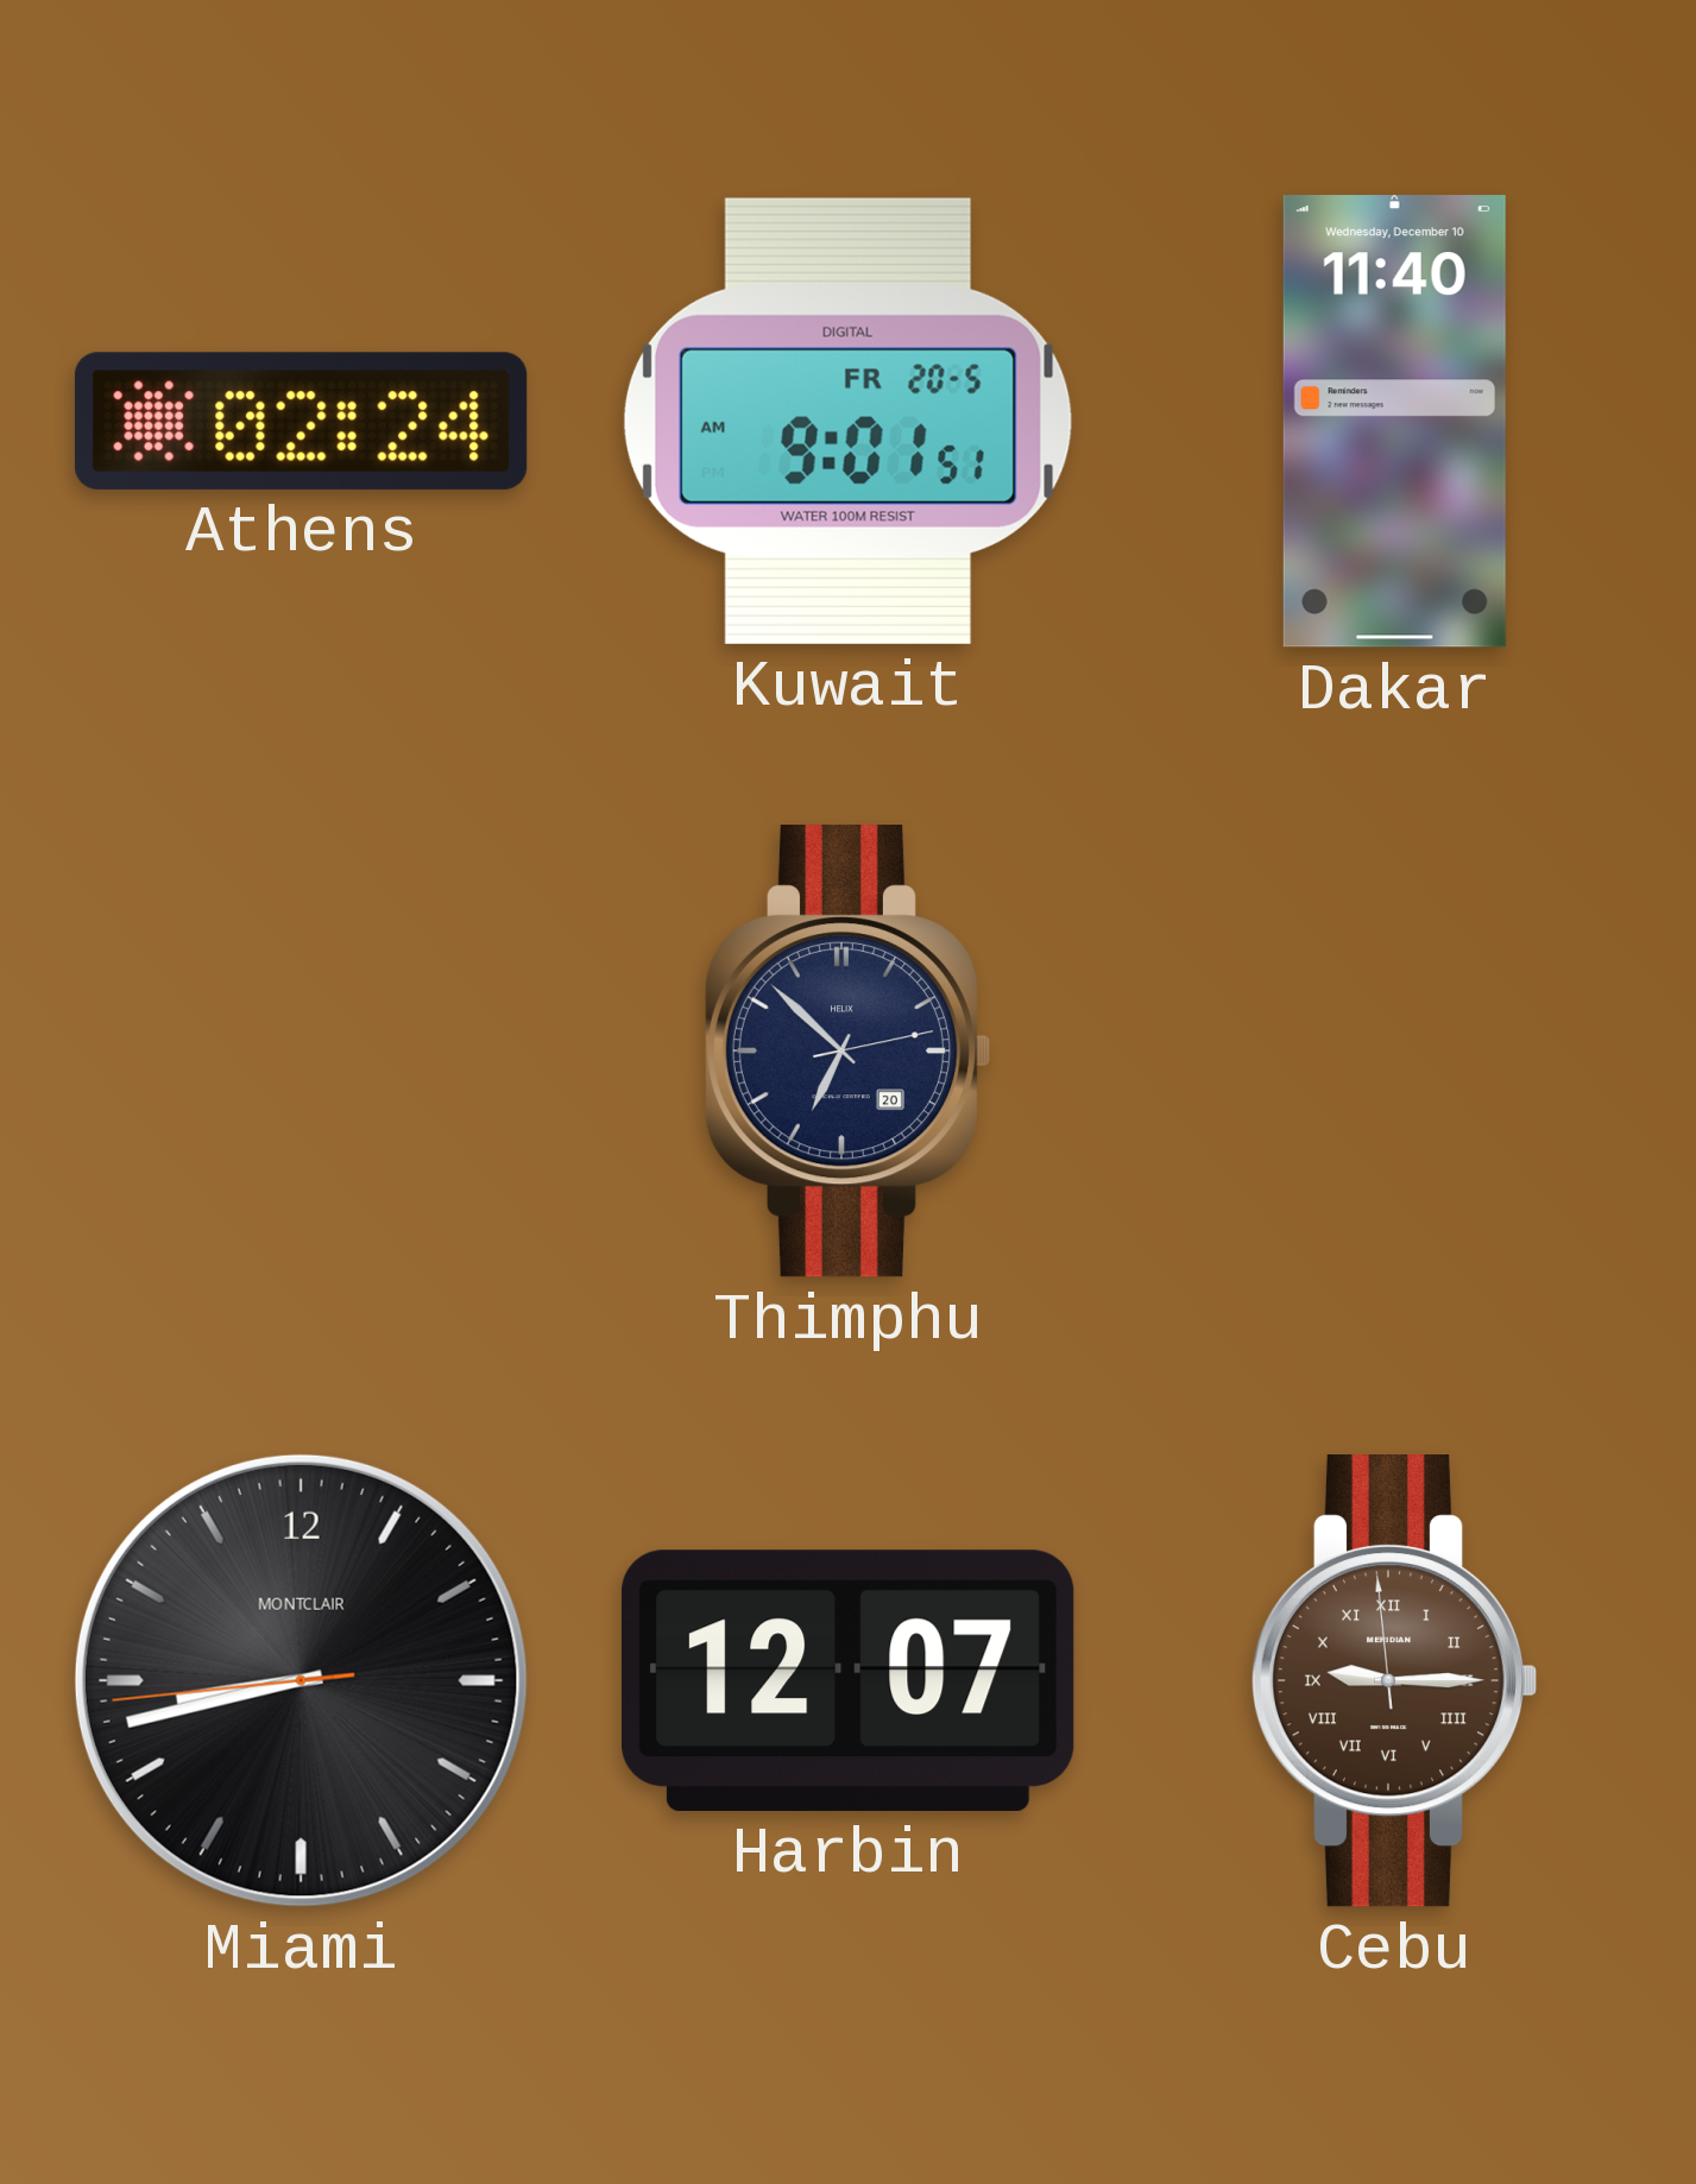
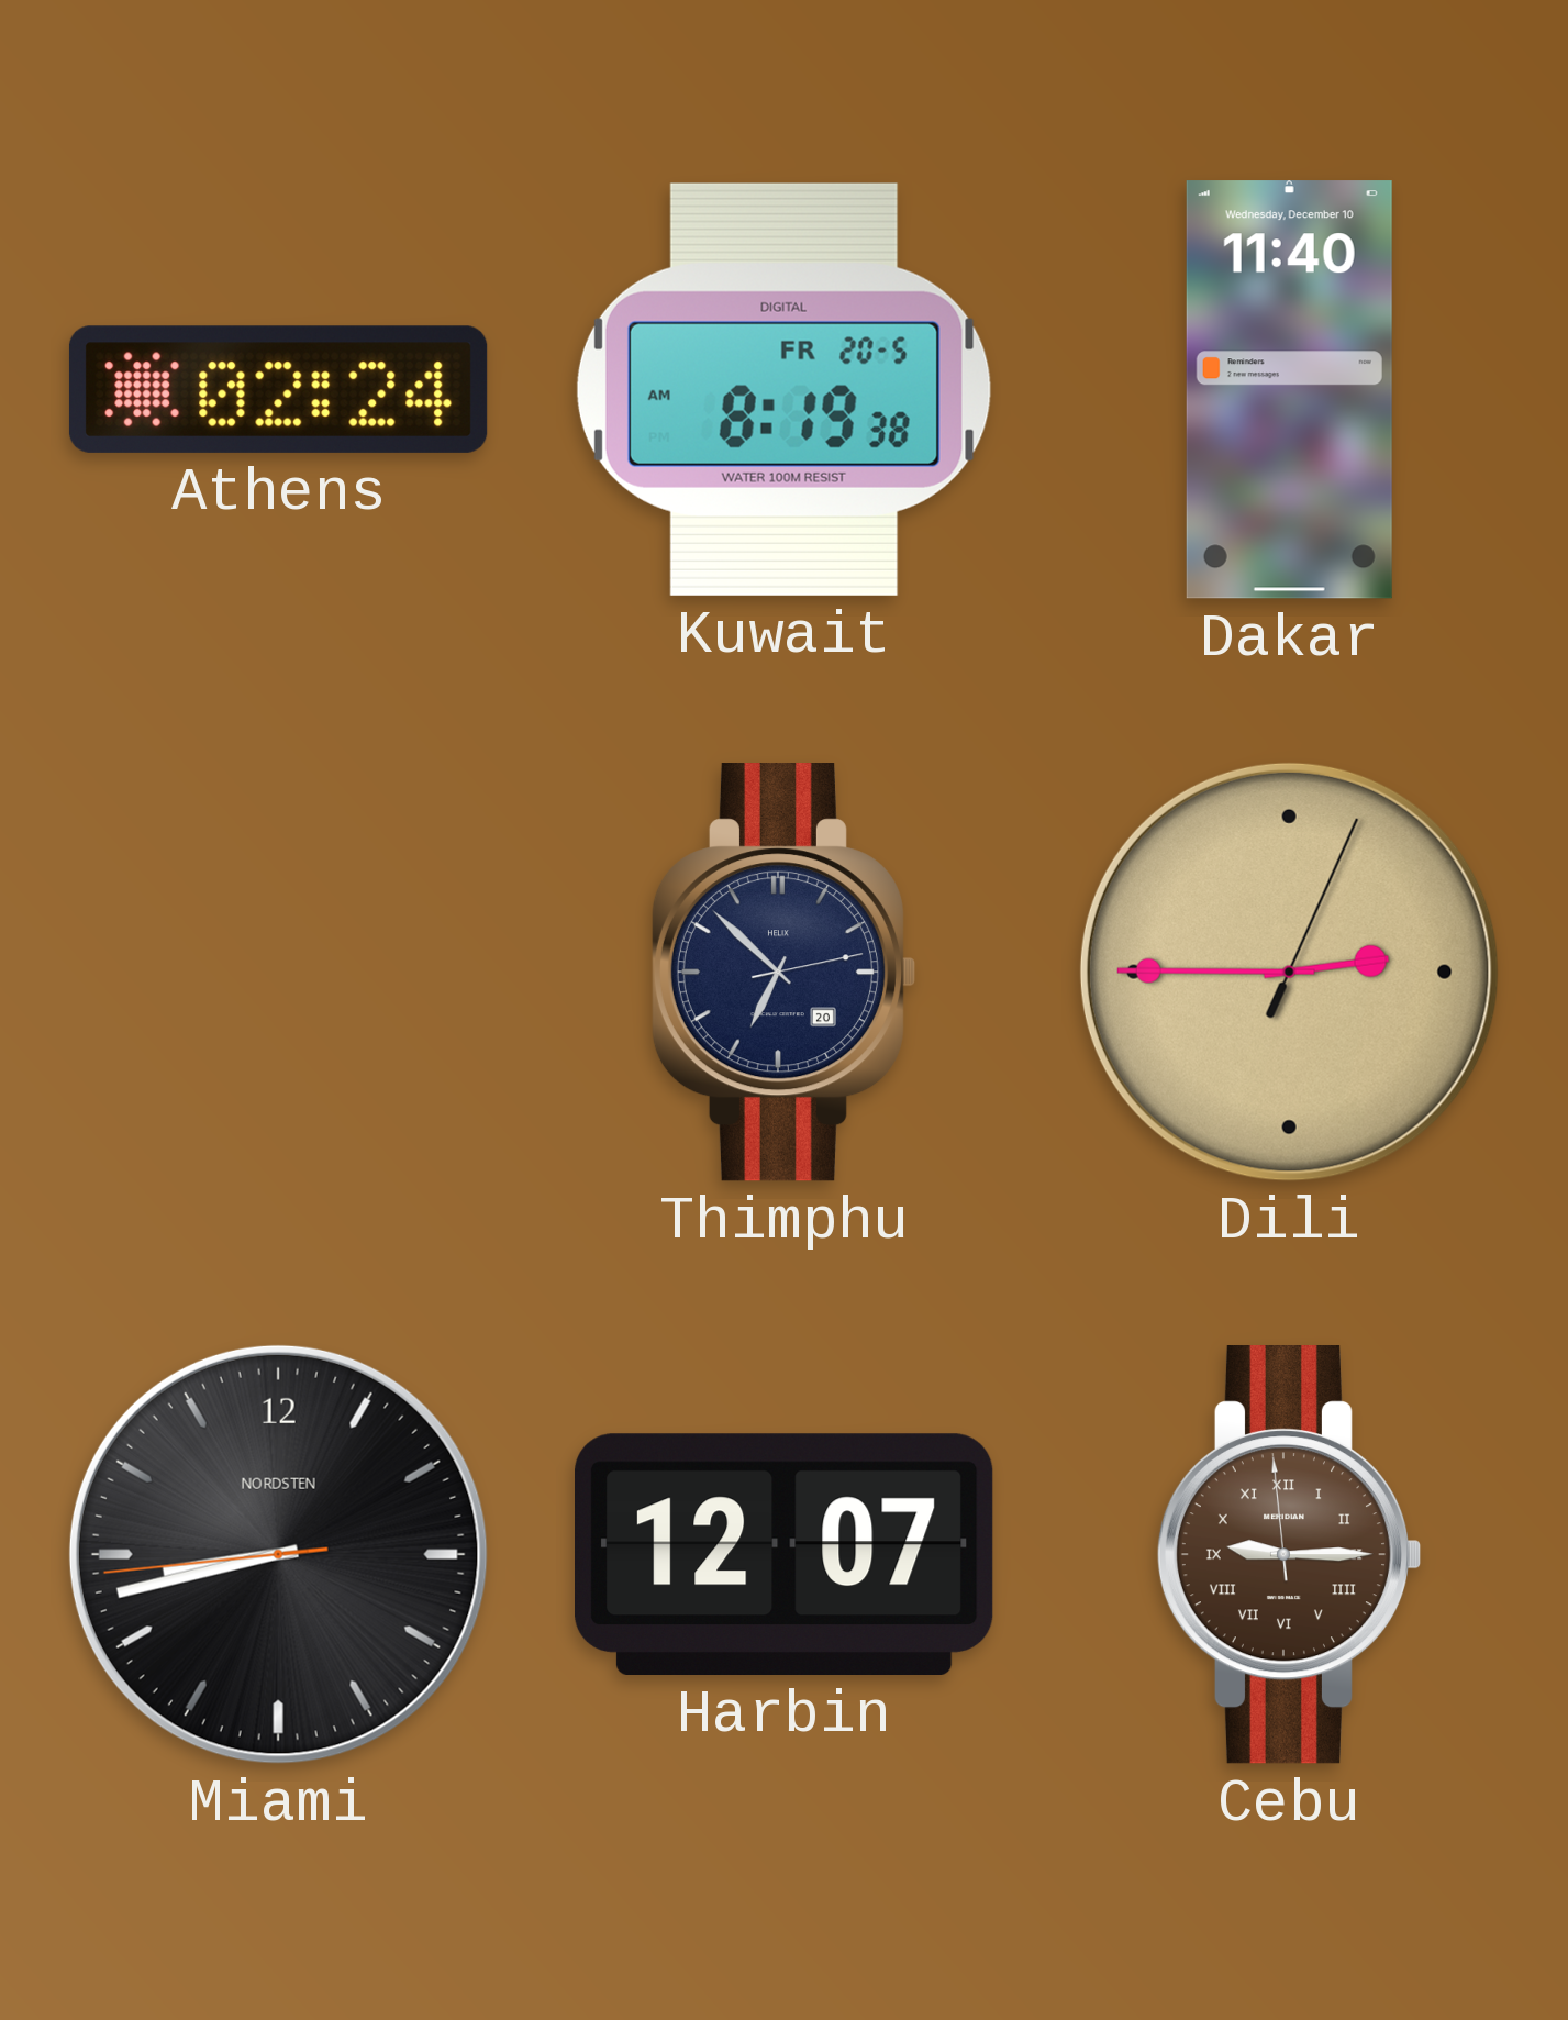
Kuwait: 9:01 -> 8:19 (783, 389)
Dili: none -> 2:45 (1289, 972)
Miami brand: MONTCLAIR -> NORDSTEN (278, 1554)
